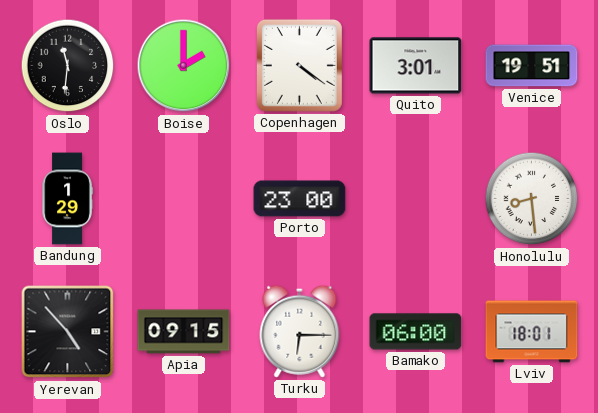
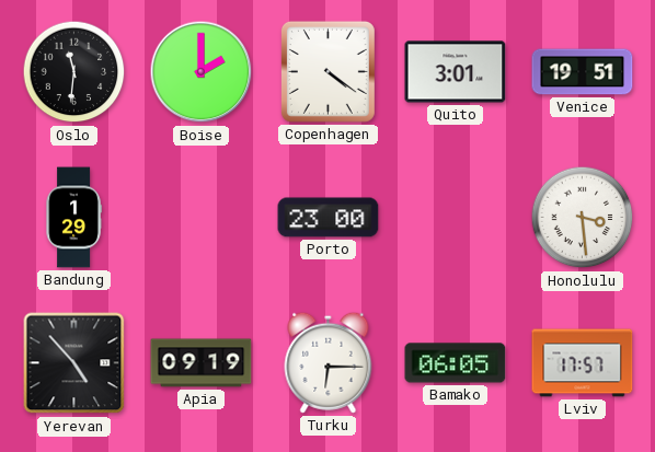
Honolulu: 8:29 -> 3:29 (583, 218)
Apia: 09:15 -> 09:19 (202, 363)
Bamako: 06:00 -> 06:05 (456, 363)
Lviv: 18:01 -> 17:57 (583, 363)
